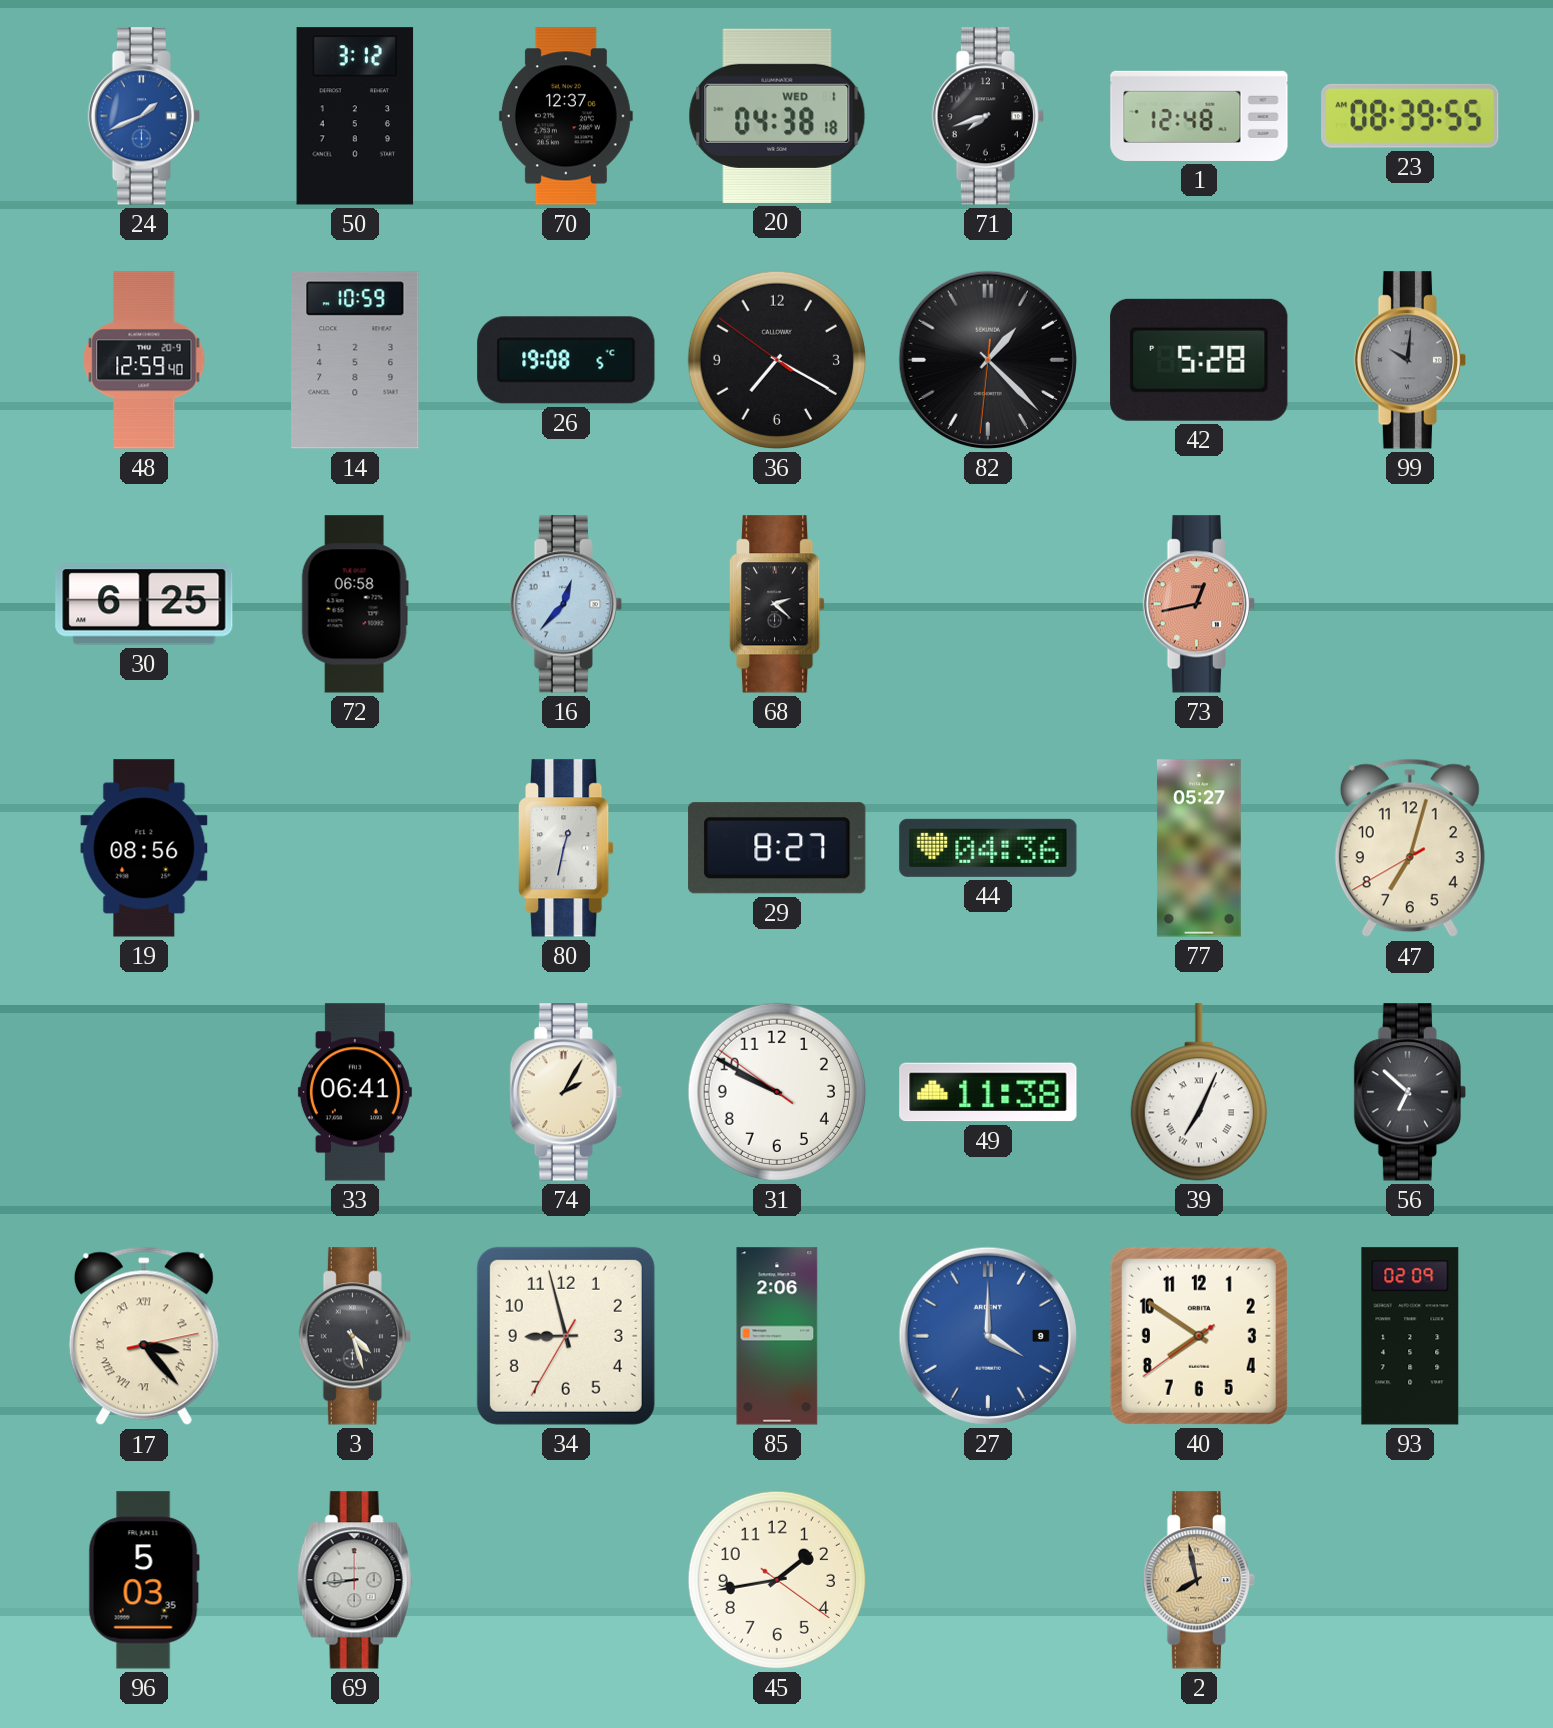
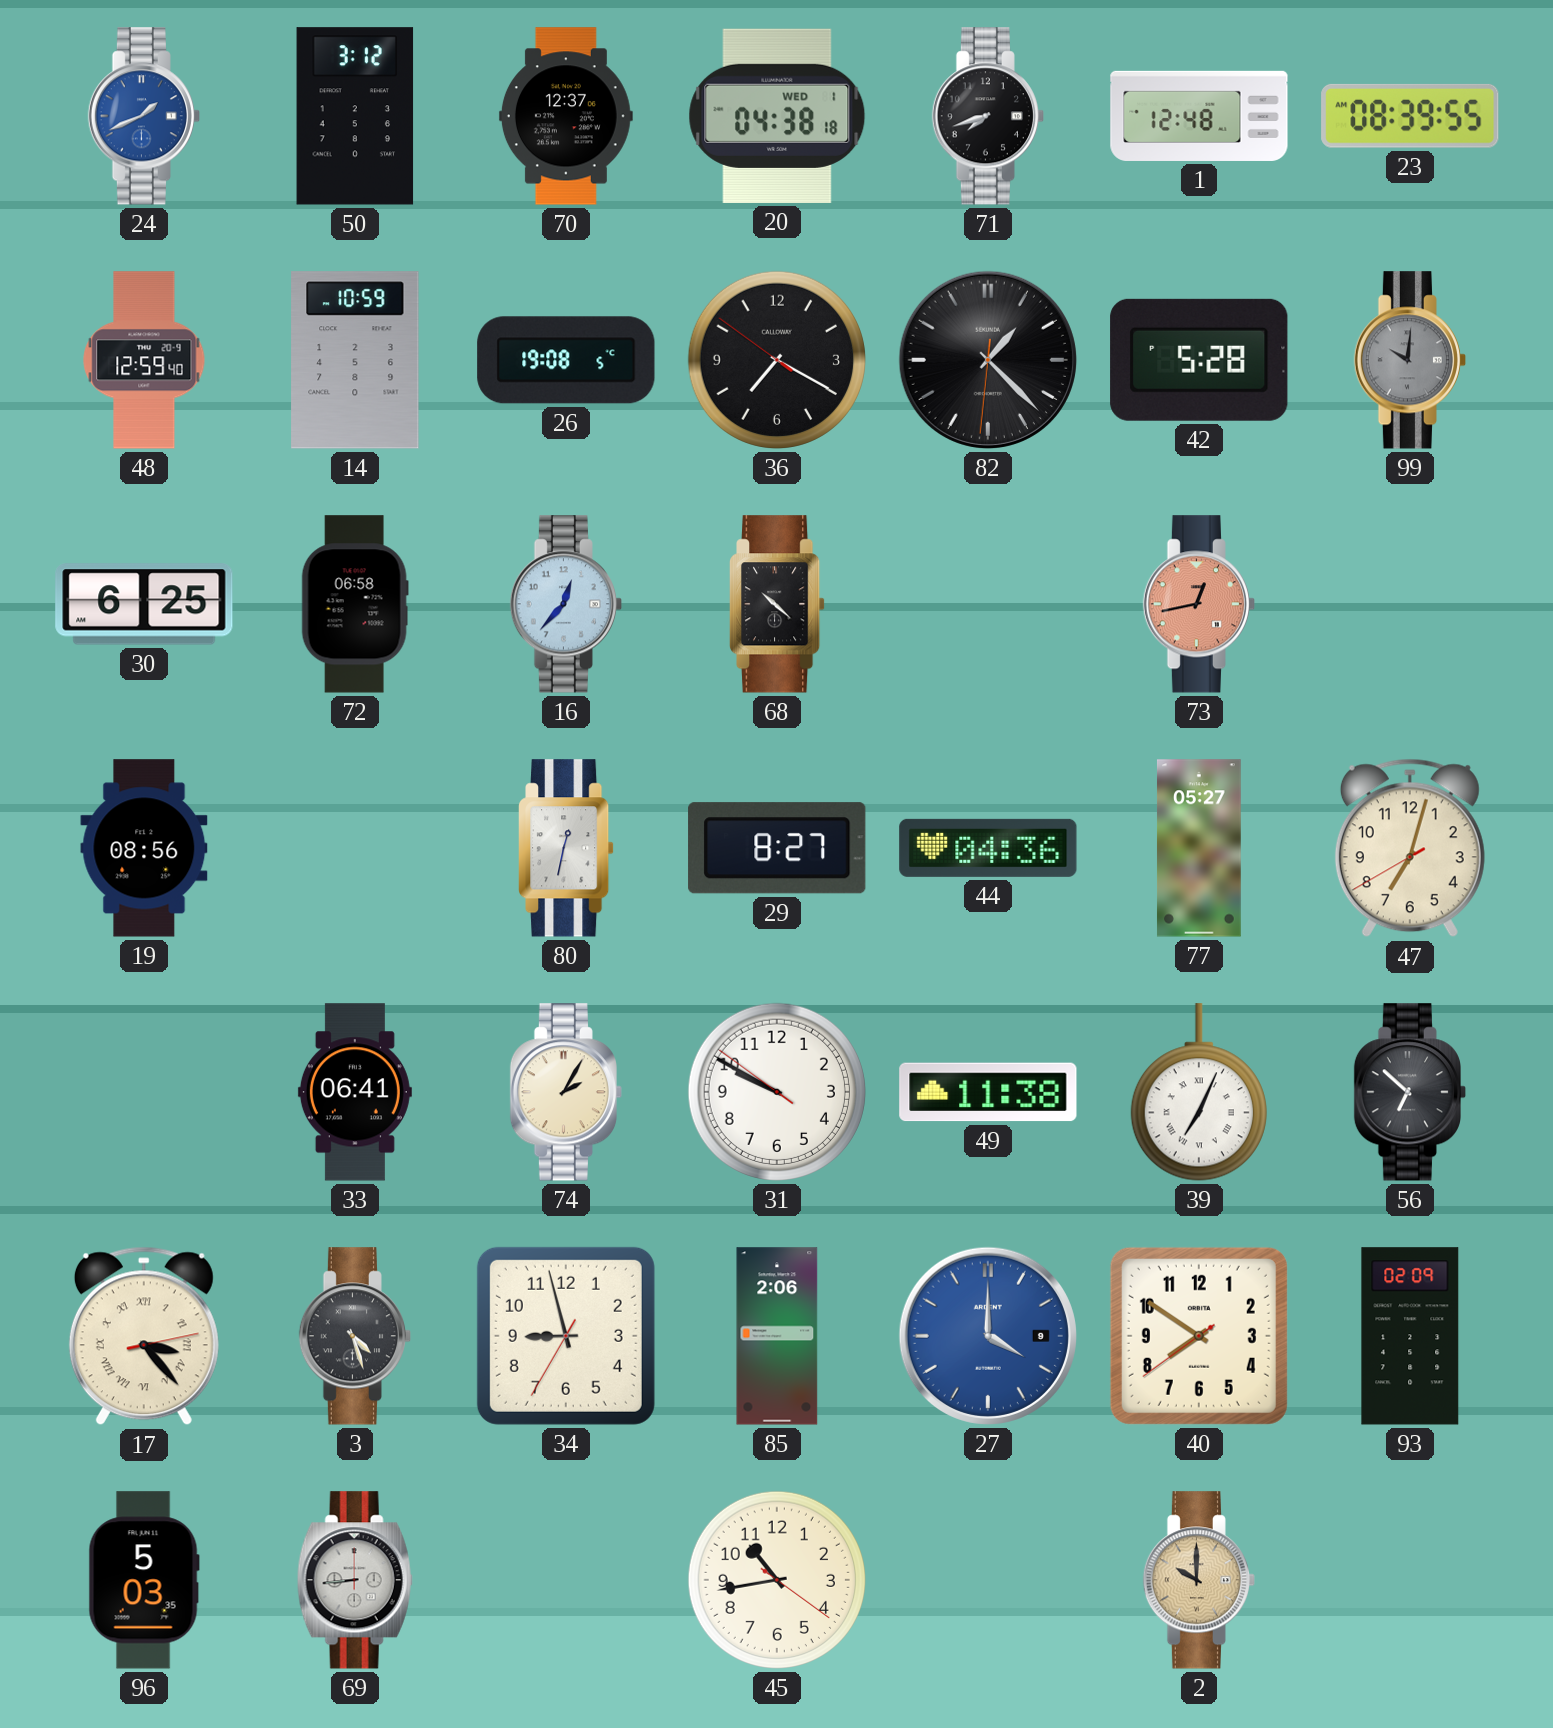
68: 2:22 -> 10:22 (778, 604)
45: 1:43 -> 10:43 (777, 1580)
2: 7:58 -> 10:00 (1198, 1580)
